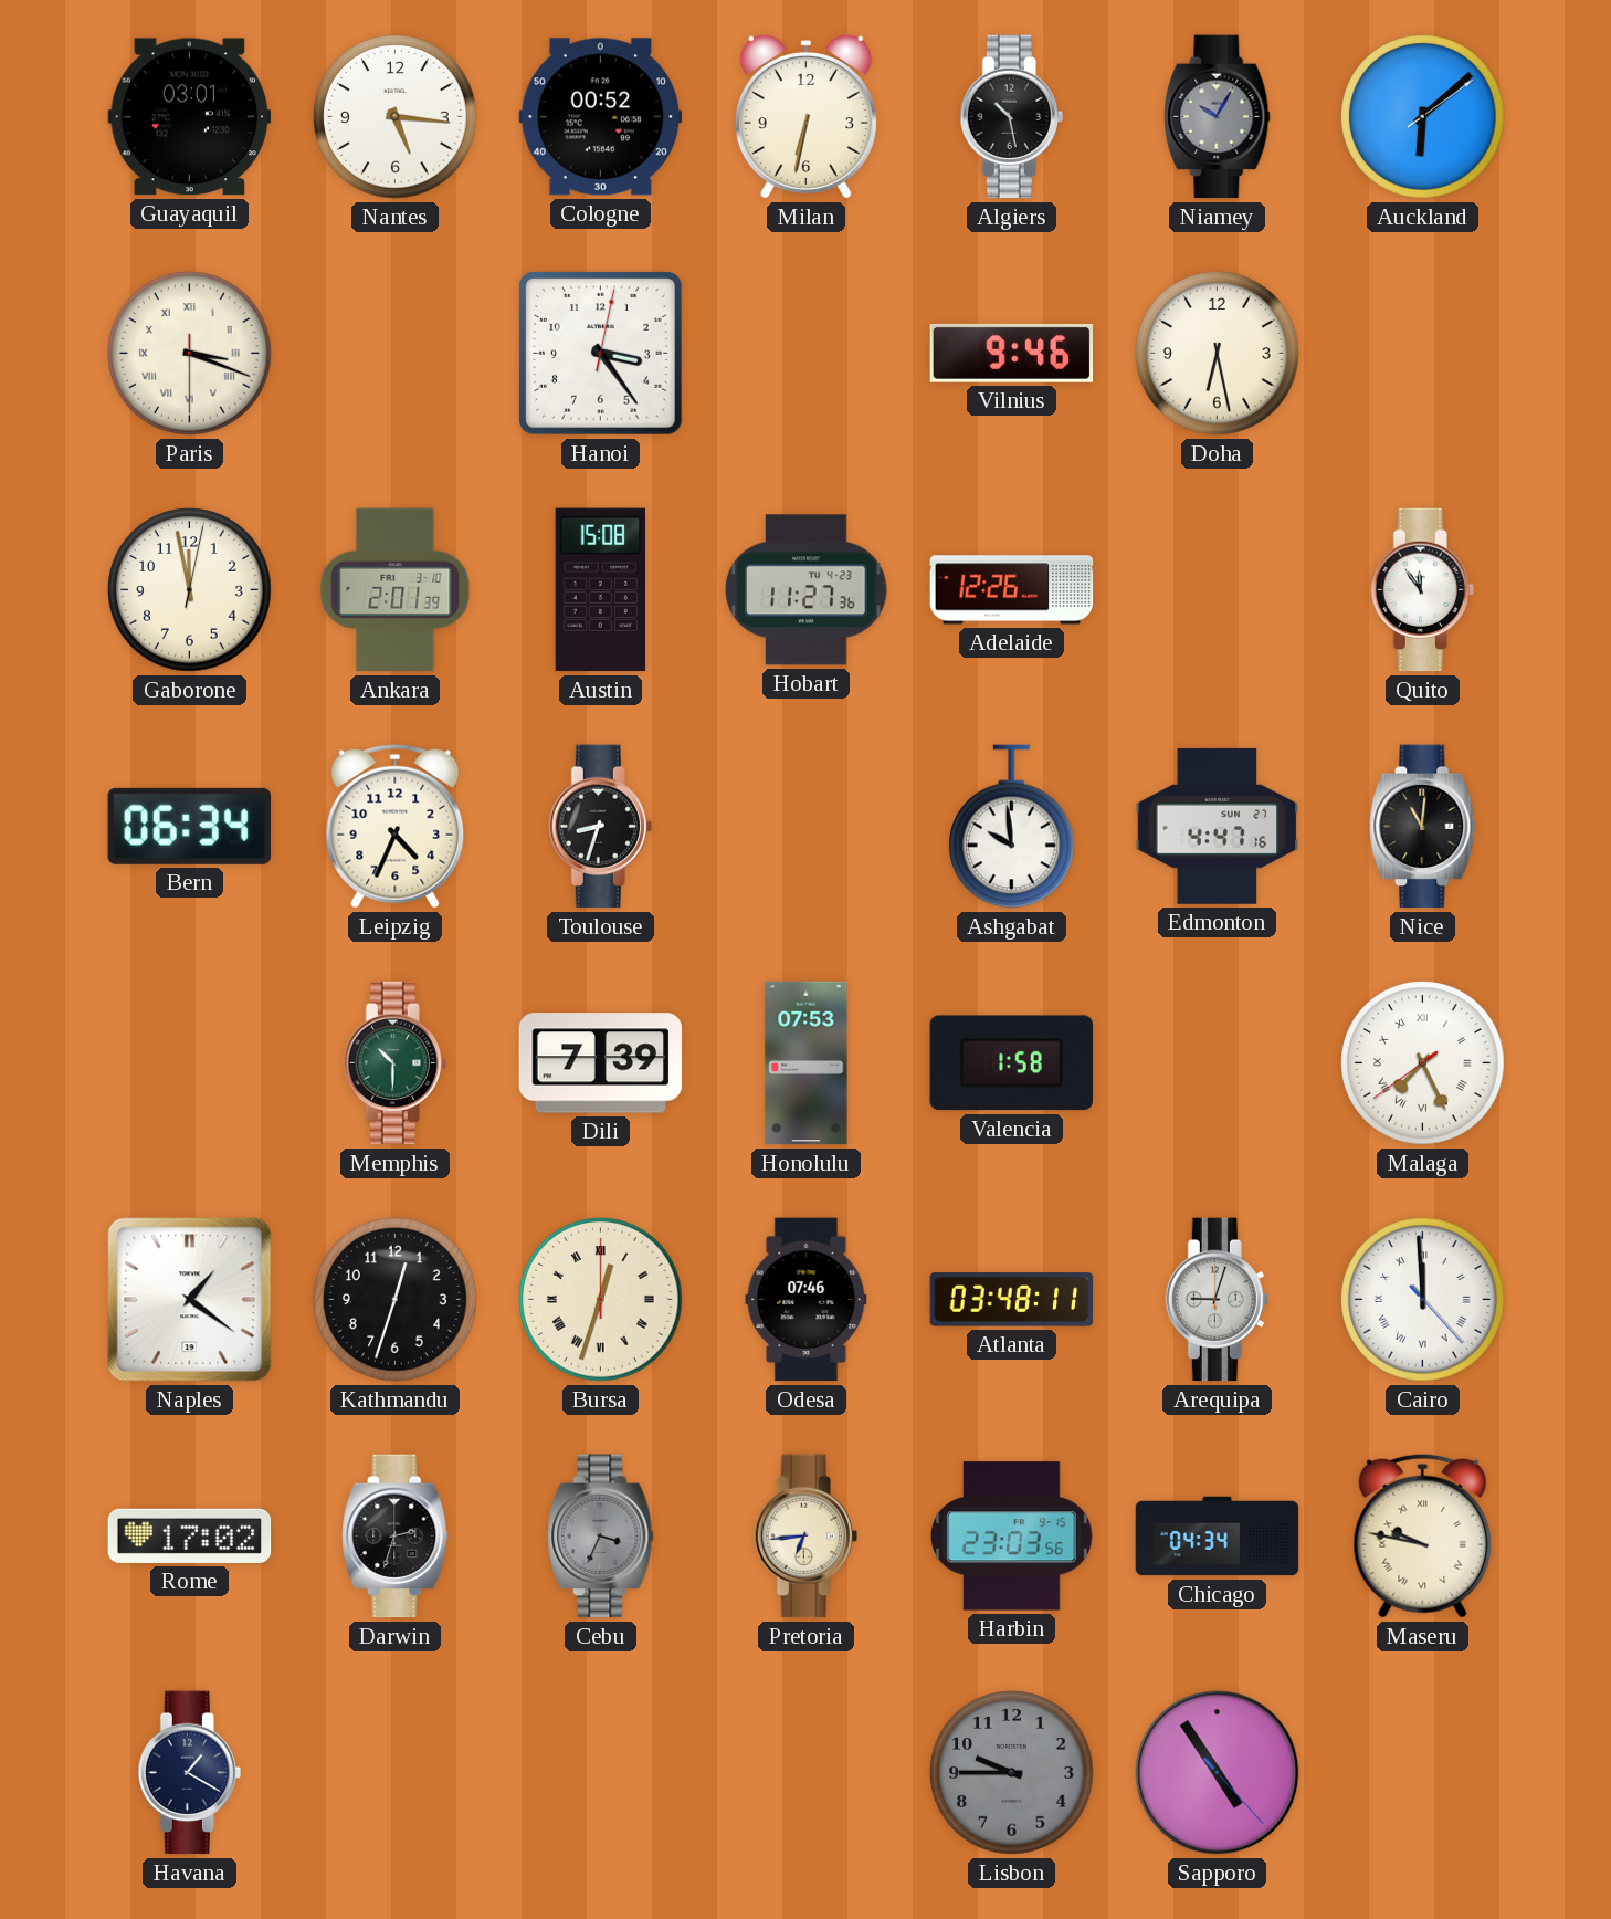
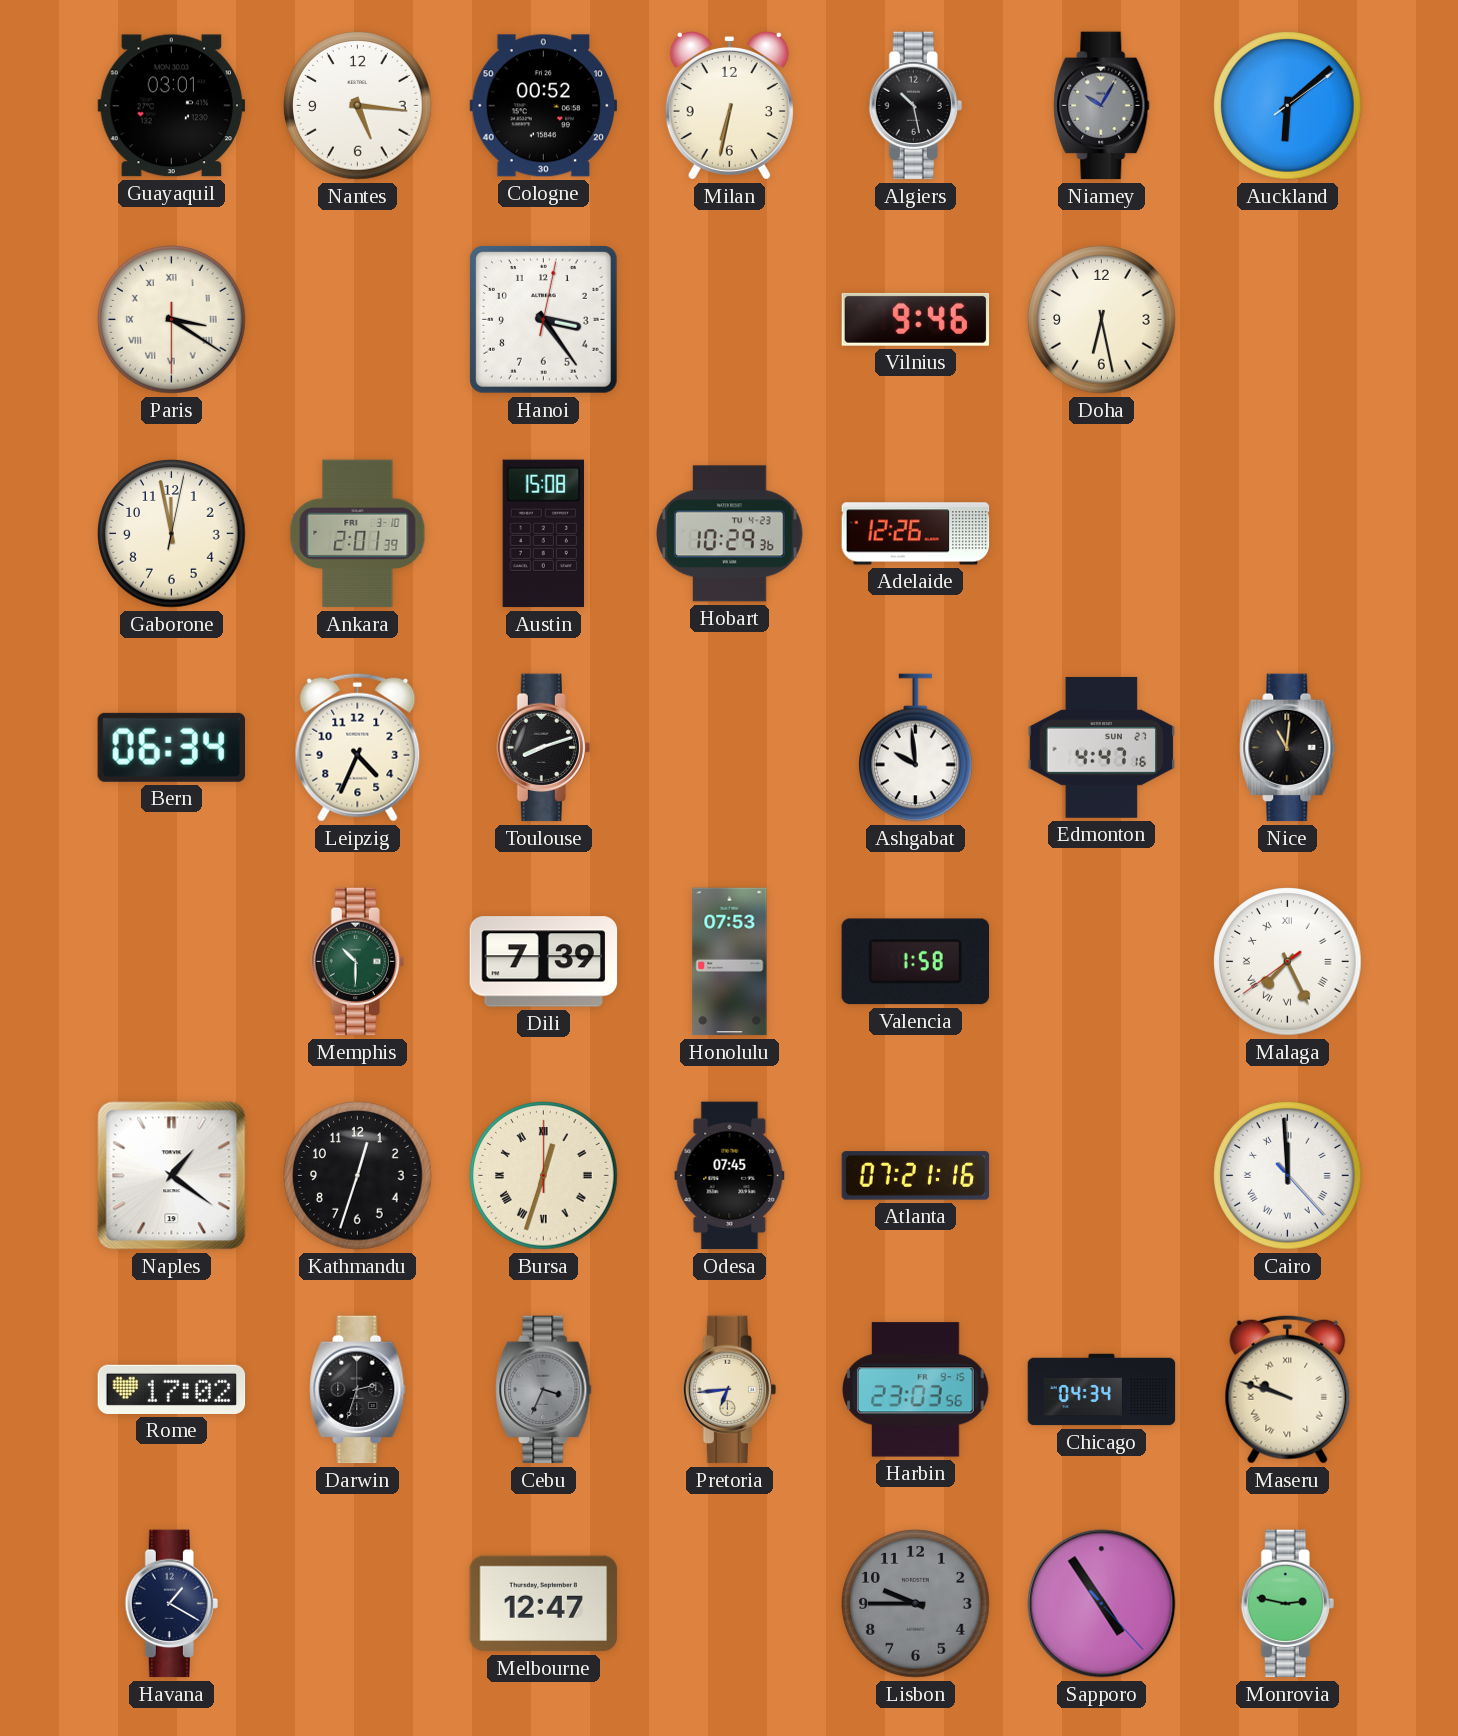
Paris: 3:18 -> 3:20 (172, 320)
Hobart: 11:27 -> 10:29 (730, 534)
Quito: 11:54 -> none (1422, 590)
Toulouse: 8:33 -> 8:12 (543, 748)
Odesa: 07:46 -> 07:45 (730, 1176)
Atlanta: 03:48 -> 07:21 (916, 1176)
Arequipa: 9:03 -> none (1217, 1300)
Maseru: 9:47 -> 9:48 (1288, 1389)
Melbourne: none -> 12:47 (544, 1604)
Monrovia: none -> 2:47 (1287, 1604)
